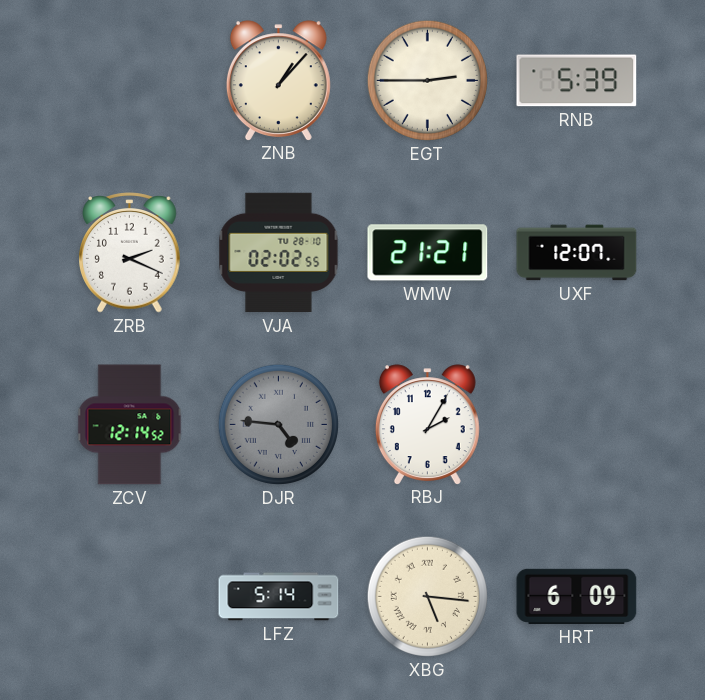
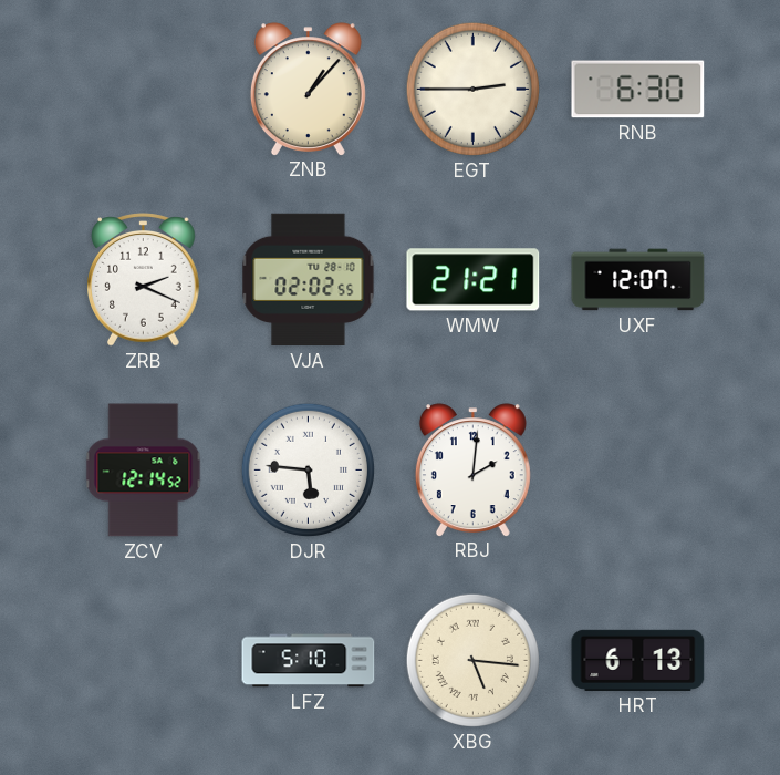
RNB: 5:39 -> 6:30 (638, 90)
DJR: 4:46 -> 5:46 (308, 469)
DJR dial: grey -> white (308, 469)
RBJ: 2:05 -> 2:01 (472, 469)
LFZ: 5:14 -> 5:10 (309, 661)
HRT: 6:09 -> 6:13 (638, 660)
